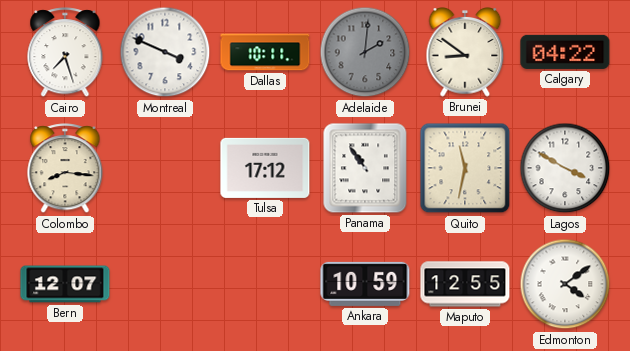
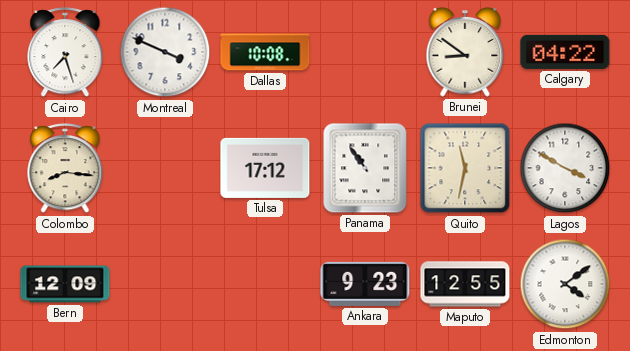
Dallas: 10:11 -> 10:08 (265, 52)
Adelaide: 2:01 -> none (365, 52)
Bern: 12:07 -> 12:09 (65, 284)
Ankara: 10:59 -> 9:23 (365, 284)
